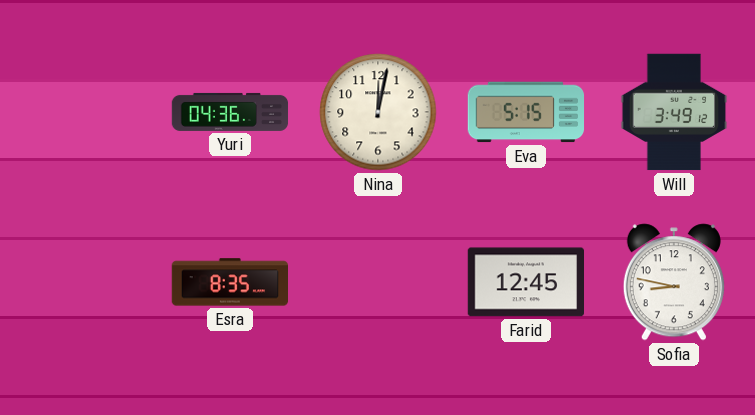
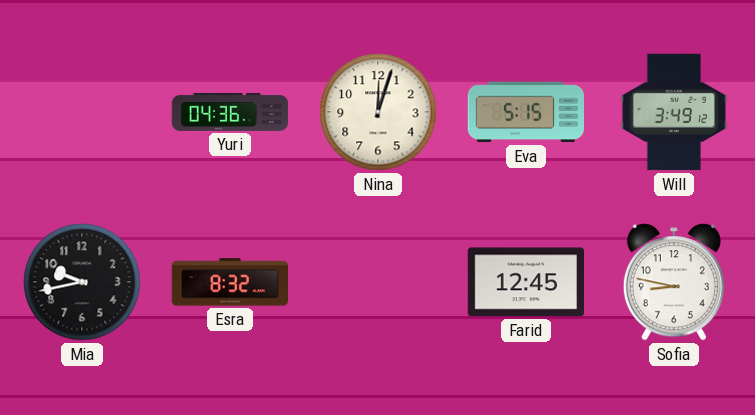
Nina: 12:02 -> 12:03 (378, 112)
Mia: none -> 9:43 (82, 282)
Esra: 8:35 -> 8:32 (229, 282)
